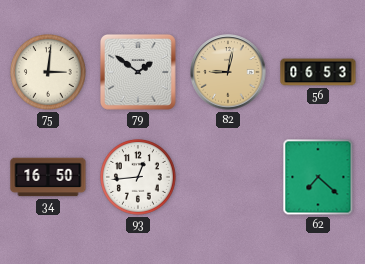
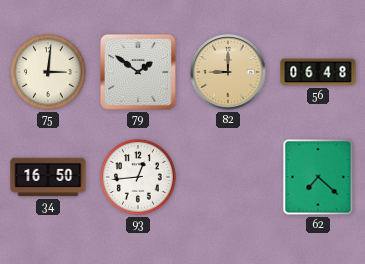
82: 9:02 -> 9:00 (228, 72)
56: 06:53 -> 06:48 (318, 72)
